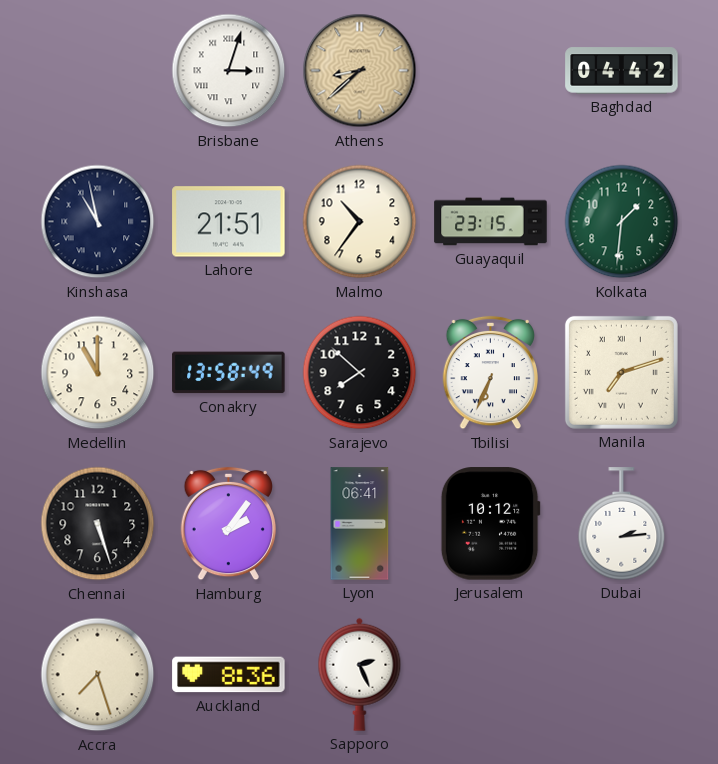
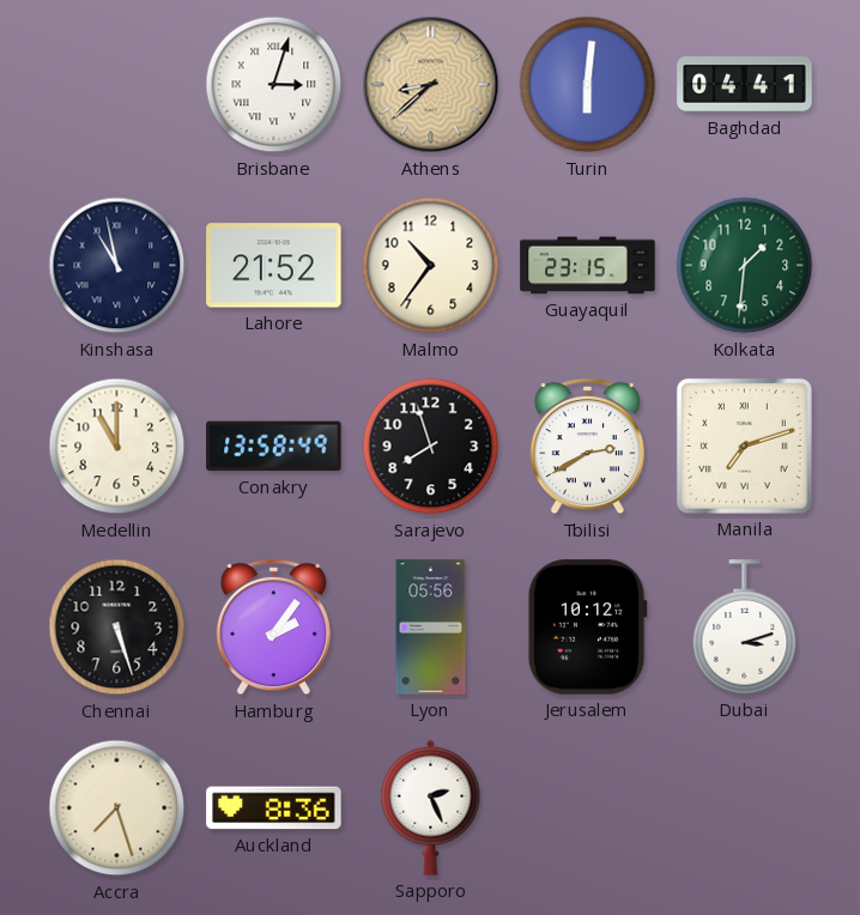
Turin: none -> 6:01 (588, 85)
Baghdad: 04:42 -> 04:41 (745, 85)
Lahore: 21:51 -> 21:52 (274, 266)
Sarajevo: 7:52 -> 7:57 (431, 447)
Tbilisi: 6:34 -> 2:40 (587, 447)
Lyon: 06:41 -> 05:56 (431, 628)
Dubai: 2:14 -> 3:12 (745, 628)
